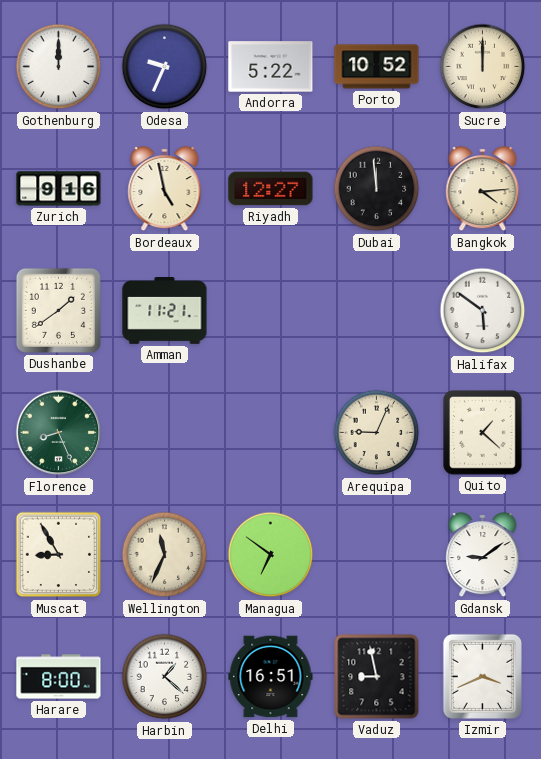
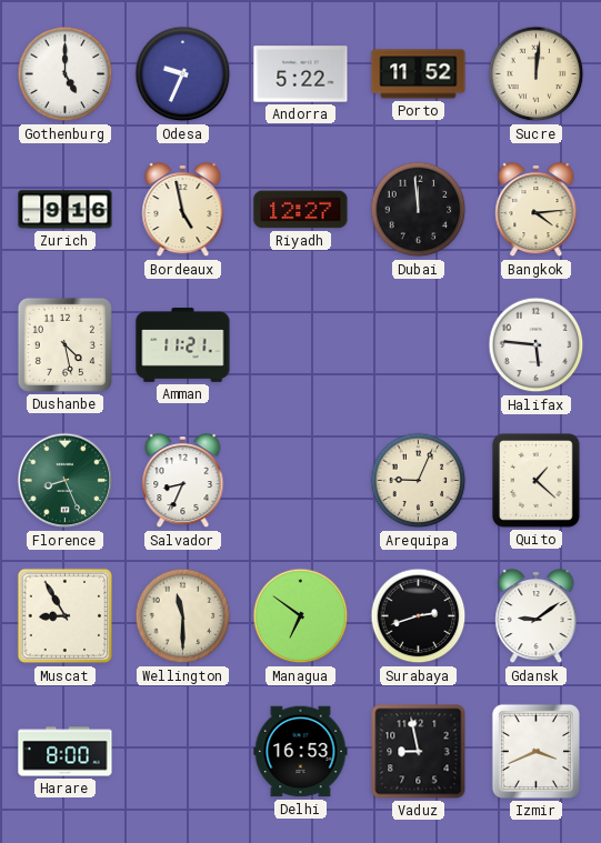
Gothenburg: 12:00 -> 5:00 (66, 74)
Porto: 10:52 -> 11:52 (419, 74)
Sucre: 12:00 -> 12:01 (537, 74)
Dushanbe: 1:39 -> 4:28 (64, 344)
Halifax: 5:51 -> 5:46 (537, 345)
Salvador: none -> 8:34 (183, 481)
Wellington: 11:34 -> 11:30 (183, 616)
Surabaya: none -> 2:42 (419, 616)
Harbin: 1:22 -> none (165, 677)
Delhi: 16:51 -> 16:53 (301, 752)
